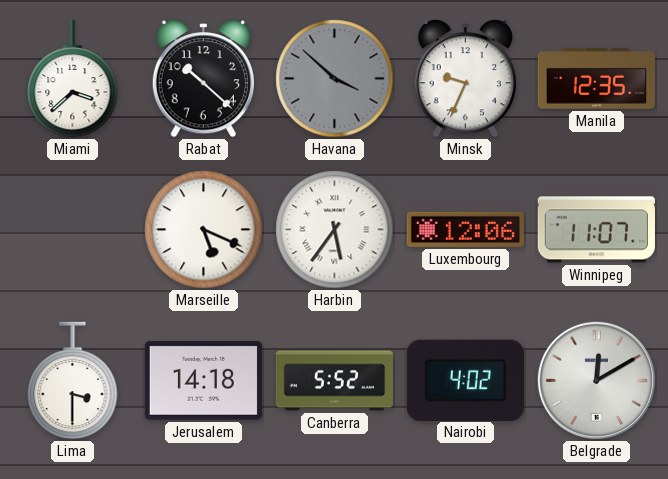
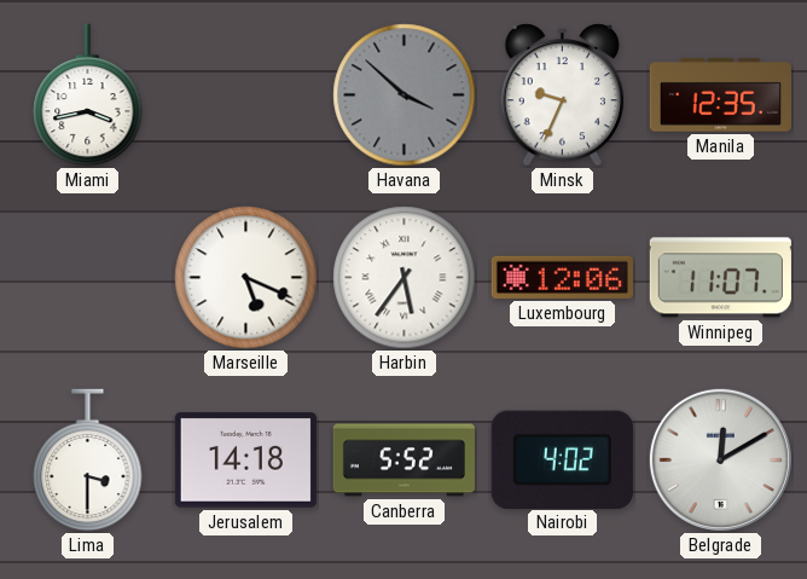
Miami: 3:38 -> 3:43 (88, 95)
Rabat: 10:22 -> none (203, 79)
